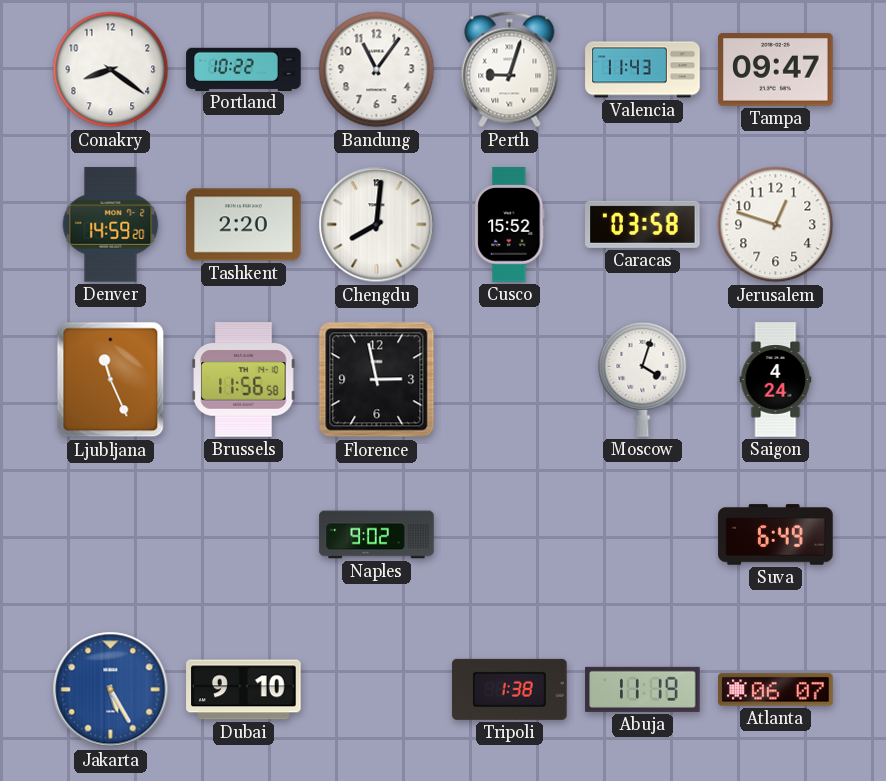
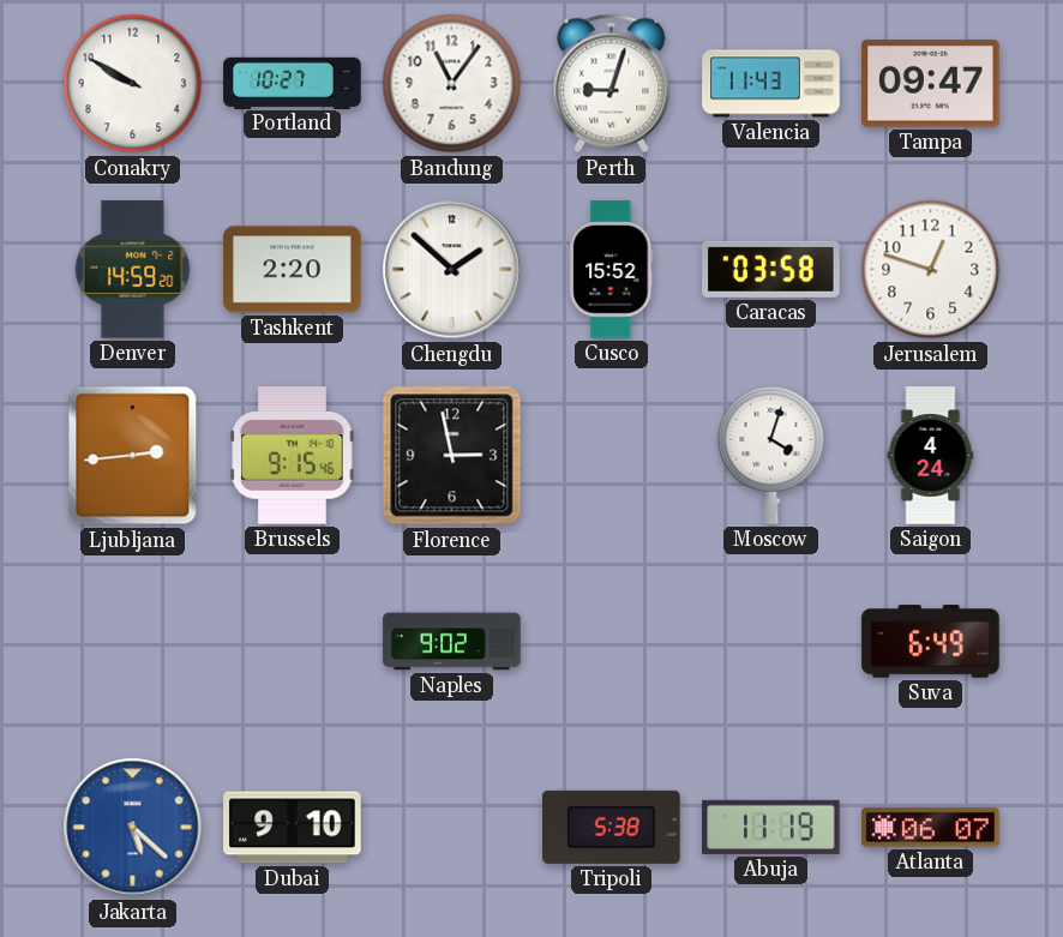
Conakry: 8:21 -> 9:50 (133, 84)
Portland: 10:22 -> 10:27 (293, 83)
Chengdu: 8:01 -> 1:52 (452, 270)
Ljubljana: 11:26 -> 2:44 (133, 456)
Brussels: 11:56 -> 9:15 (293, 456)
Jakarta: 5:25 -> 5:22 (133, 828)
Tripoli: 1:38 -> 5:38 (612, 827)
